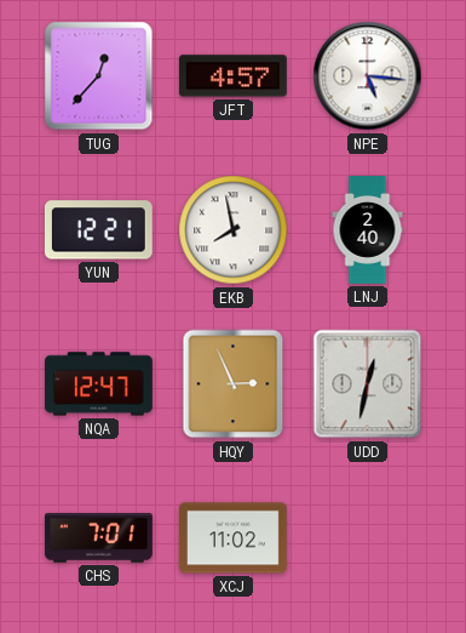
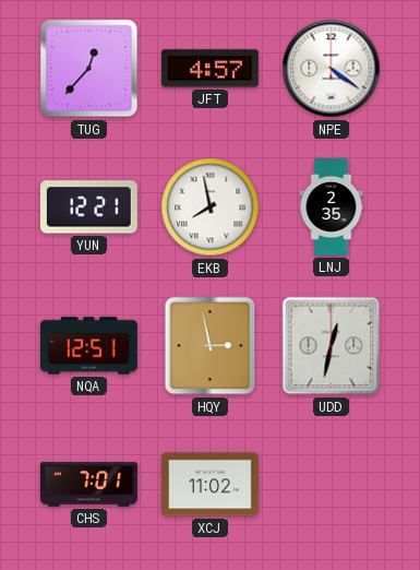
NPE: 5:16 -> 4:21 (332, 69)
LNJ: 2:40 -> 2:35 (332, 207)
NQA: 12:47 -> 12:51 (89, 346)
HQY: 2:56 -> 2:58 (211, 346)
